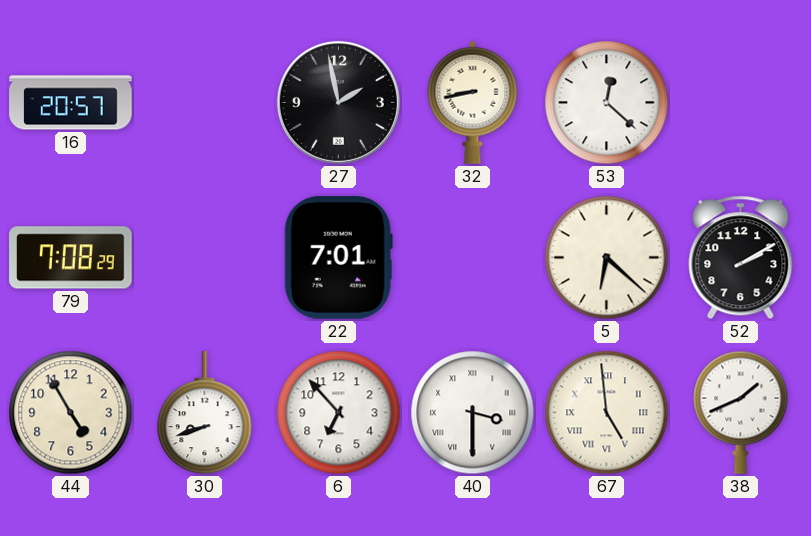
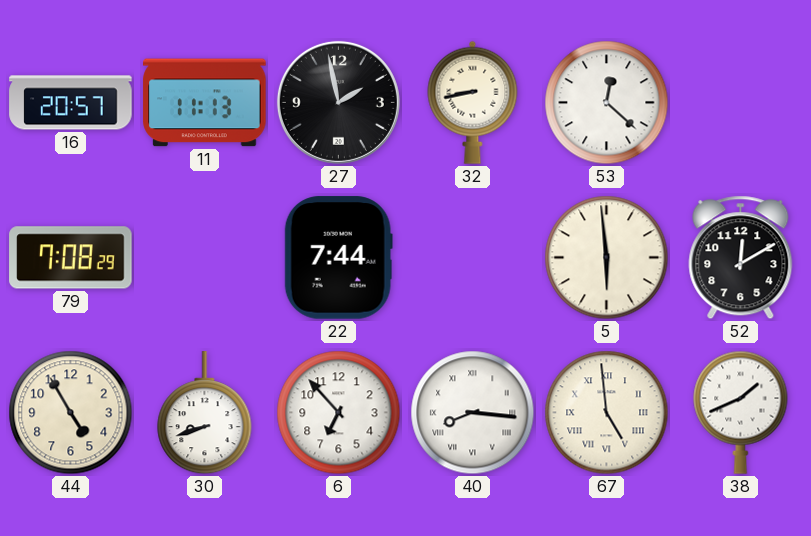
11: none -> 11:13 (205, 103)
22: 7:01 -> 7:44 (338, 258)
5: 6:22 -> 5:59 (607, 258)
52: 2:10 -> 12:10 (741, 258)
40: 3:30 -> 8:16 (473, 413)
